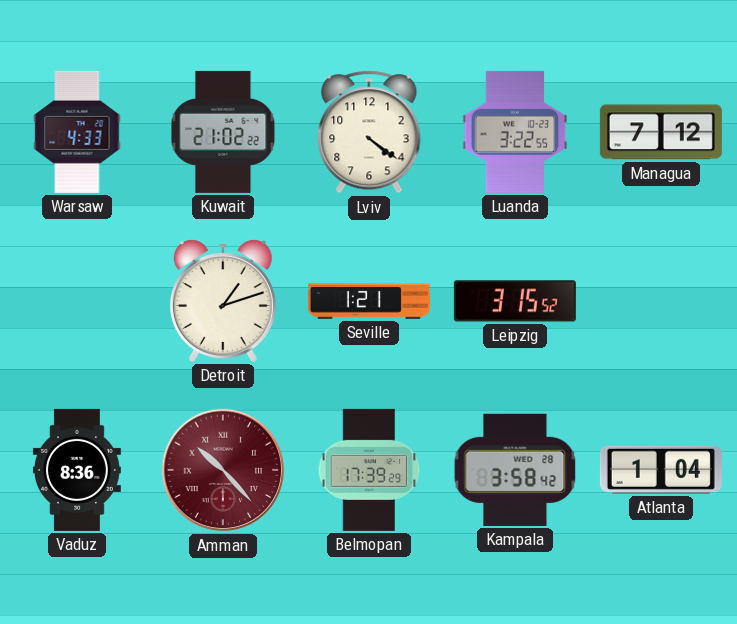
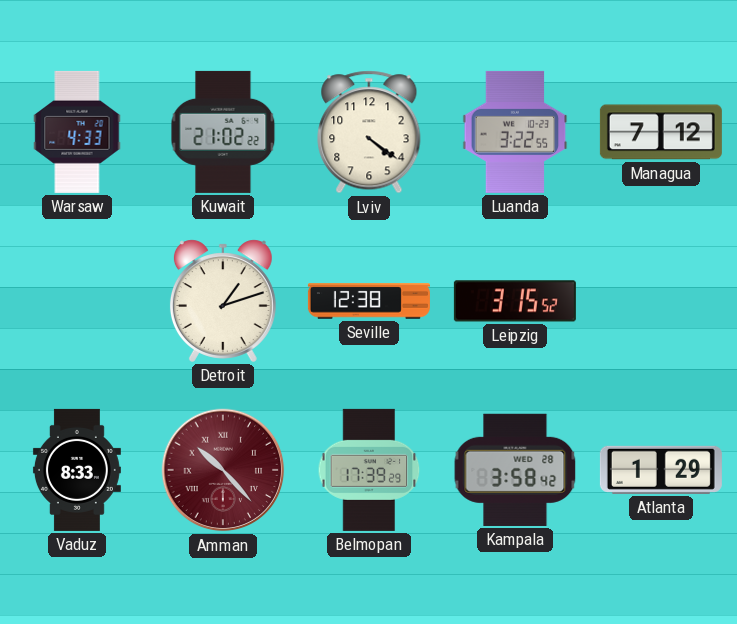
Seville: 1:21 -> 12:38 (369, 301)
Vaduz: 8:36 -> 8:33 (77, 470)
Atlanta: 1:04 -> 1:29 (661, 470)
